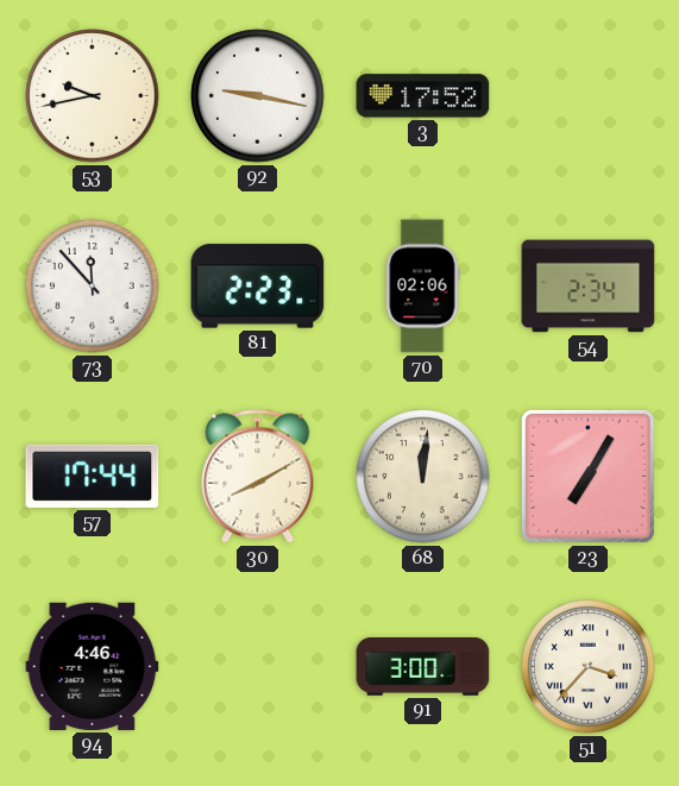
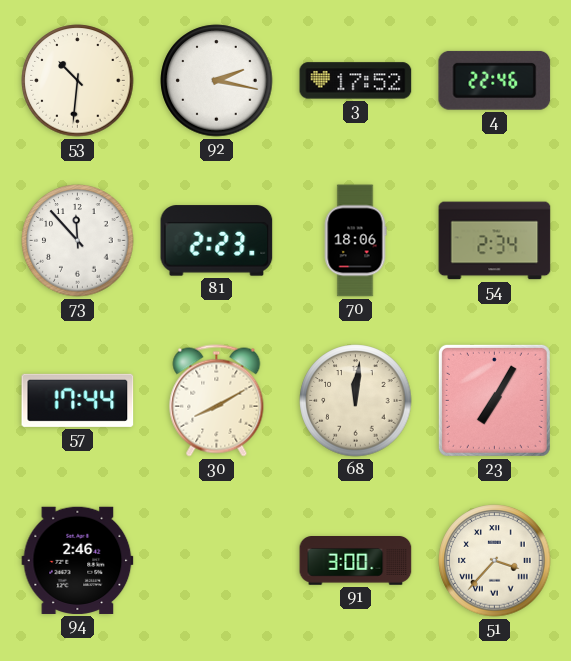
53: 9:43 -> 10:31 (78, 81)
92: 9:17 -> 2:17 (217, 81)
4: none -> 22:46 (495, 80)
70: 02:06 -> 18:06 (355, 241)
94: 4:46 -> 2:46 (78, 560)
